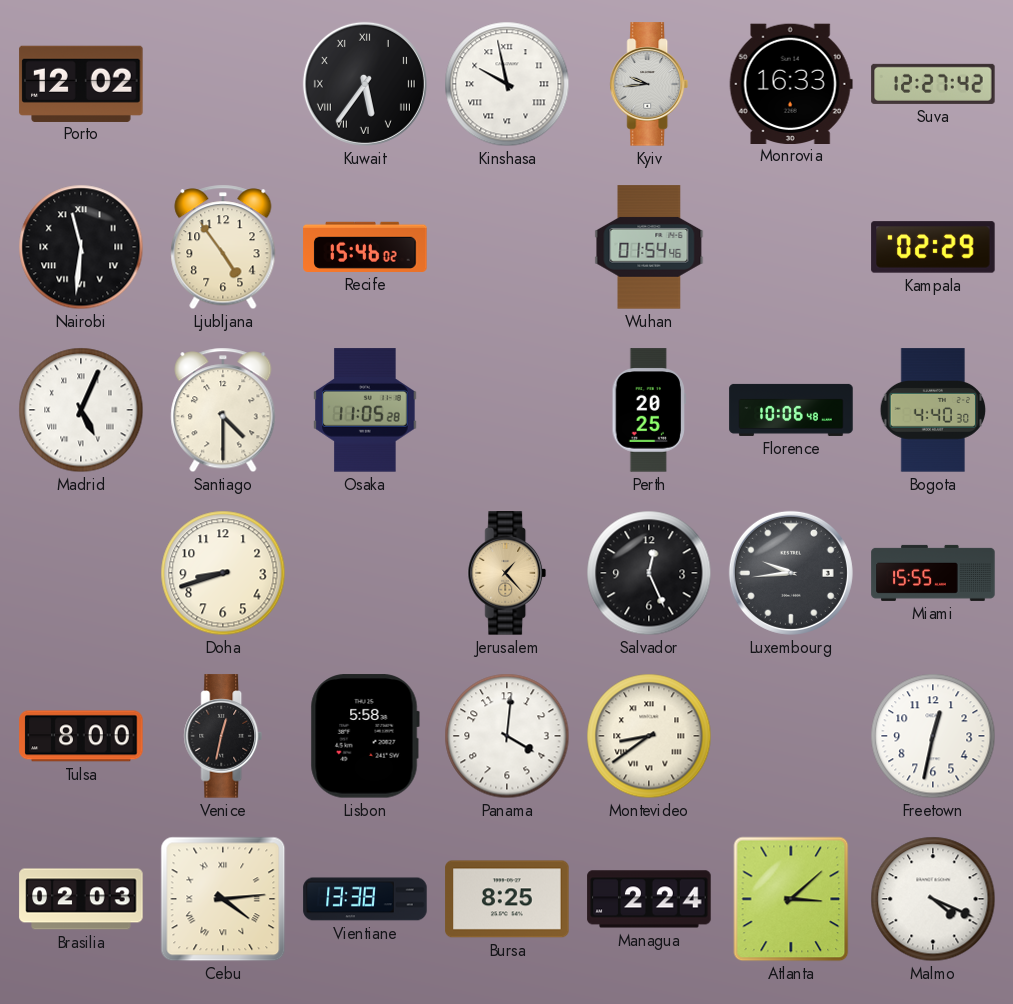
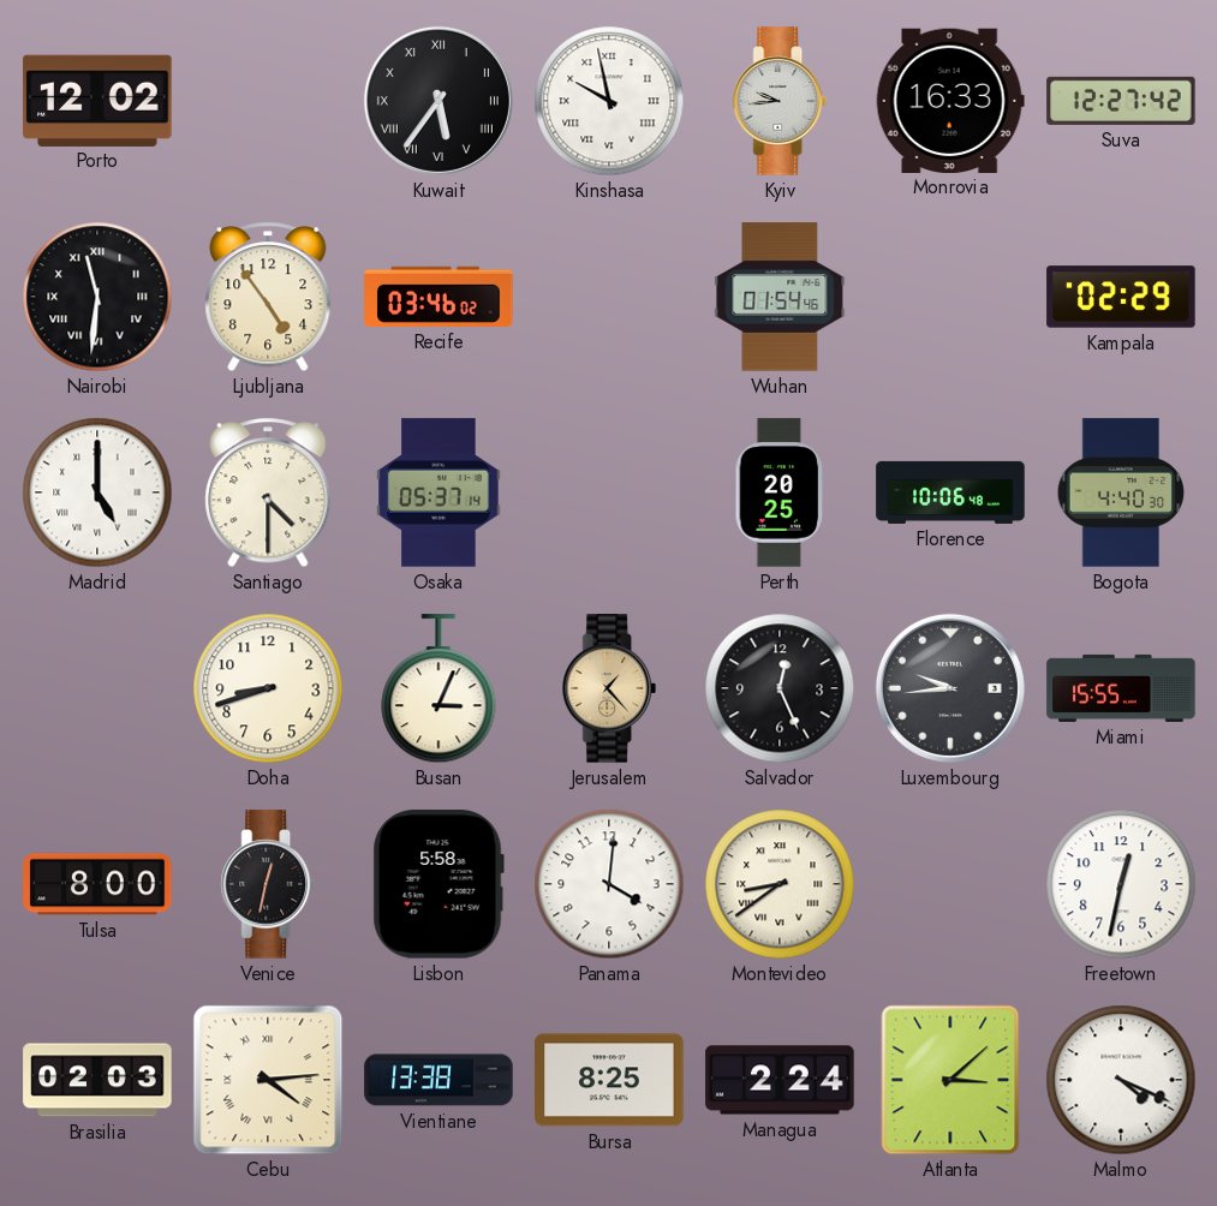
Recife: 15:46 -> 03:46 (439, 297)
Madrid: 5:04 -> 5:00 (97, 492)
Osaka: 11:05 -> 05:37 (439, 492)
Busan: none -> 3:04 (439, 689)
